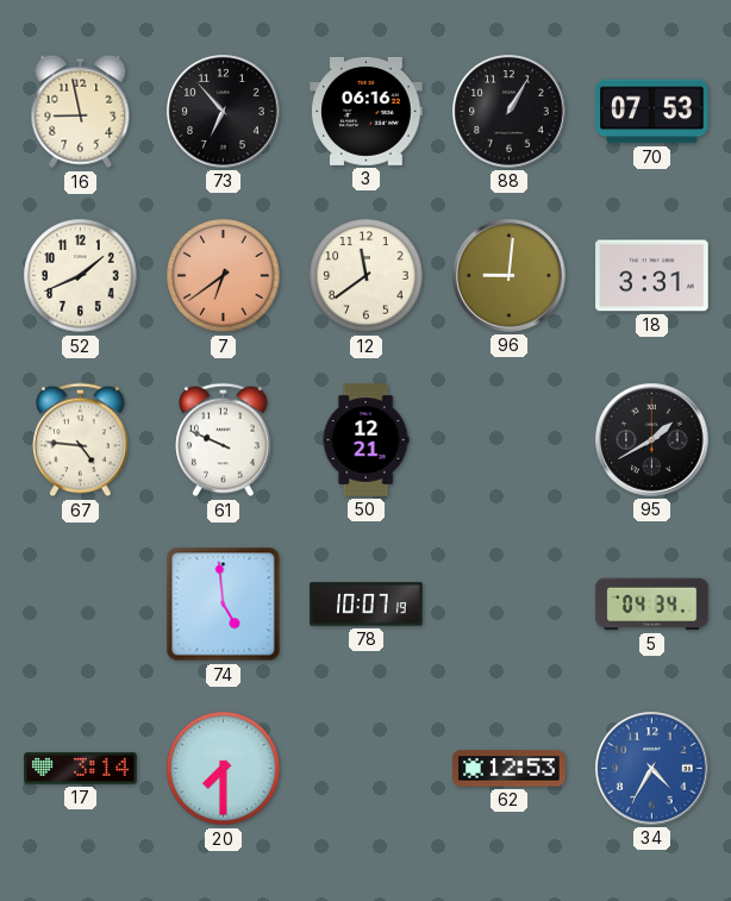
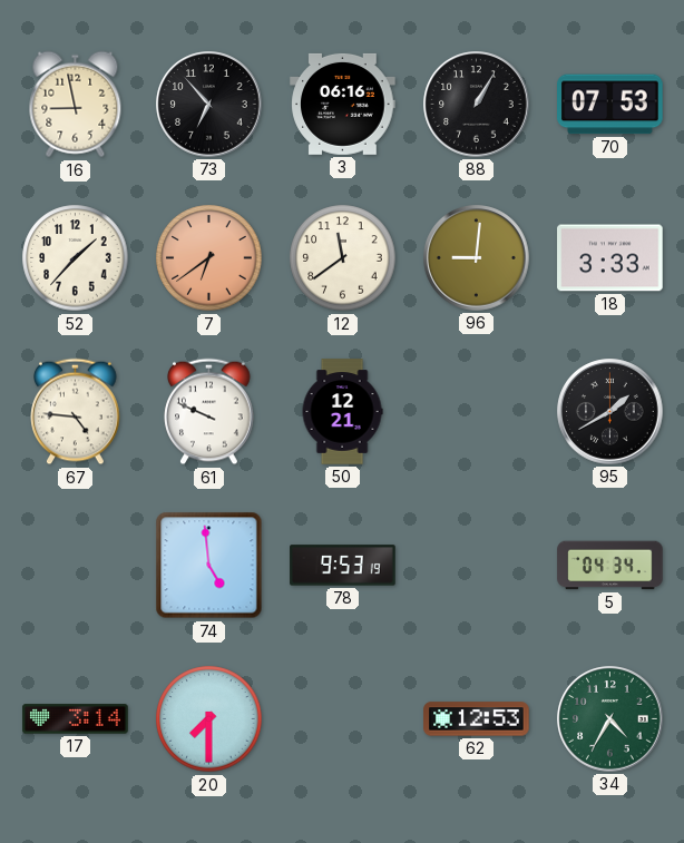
52: 1:41 -> 1:37 (76, 258)
18: 3:31 -> 3:33 (610, 258)
78: 10:07 -> 9:53 (343, 566)
34 dial: blue -> green (610, 719)
